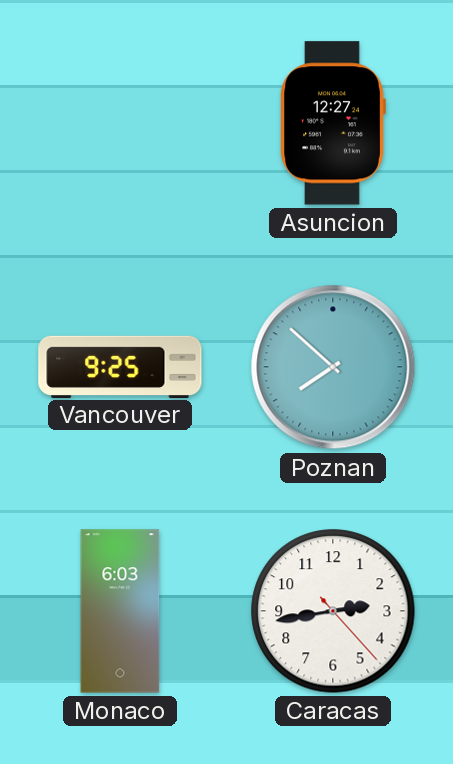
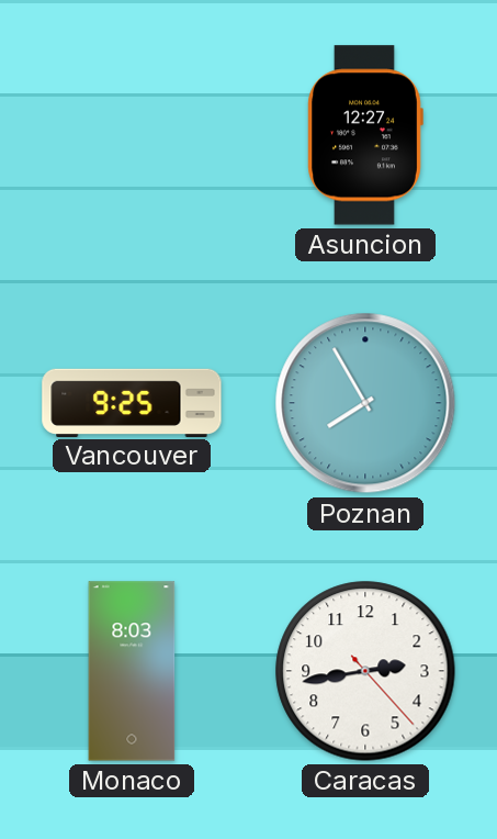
Poznan: 7:52 -> 7:55 (365, 403)
Monaco: 6:03 -> 8:03 (132, 671)
